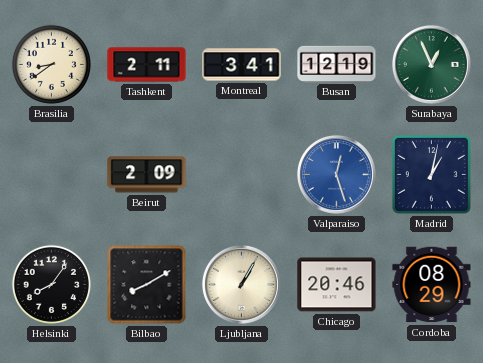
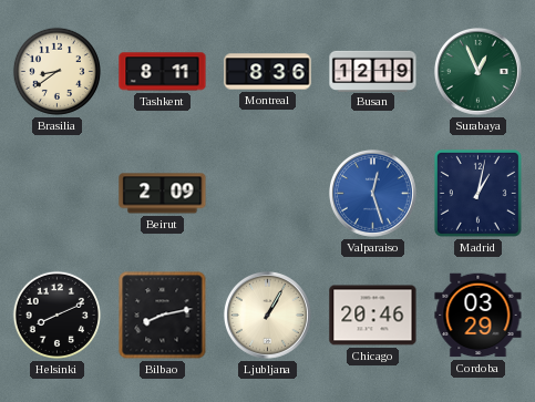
Tashkent: 2:11 -> 8:11 (163, 72)
Montreal: 3:41 -> 8:36 (268, 72)
Helsinki: 8:06 -> 8:11 (56, 315)
Bilbao: 8:10 -> 8:13 (163, 316)
Cordoba: 08:29 -> 03:29 (479, 316)
